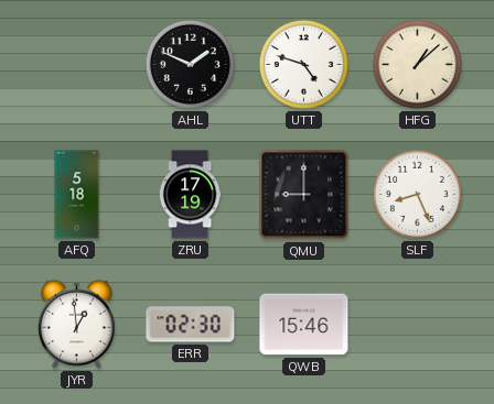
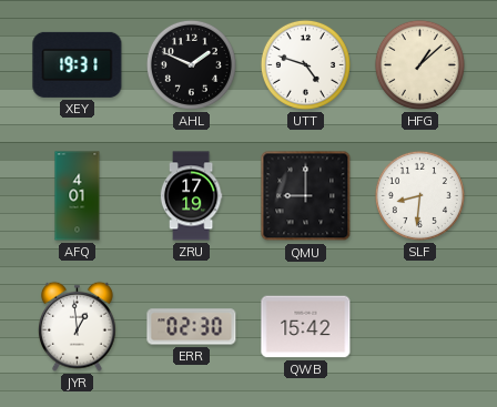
XEY: none -> 19:31 (78, 64)
AFQ: 5:18 -> 4:01 (78, 196)
SLF: 8:26 -> 8:31 (419, 195)
QWB: 15:46 -> 15:42 (306, 327)
